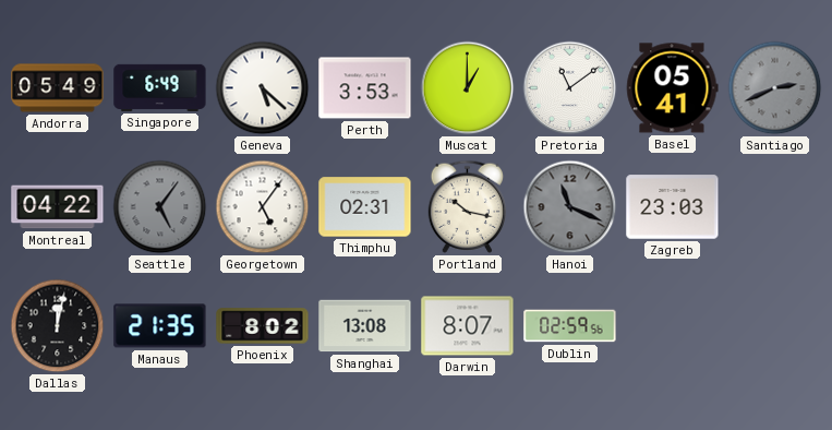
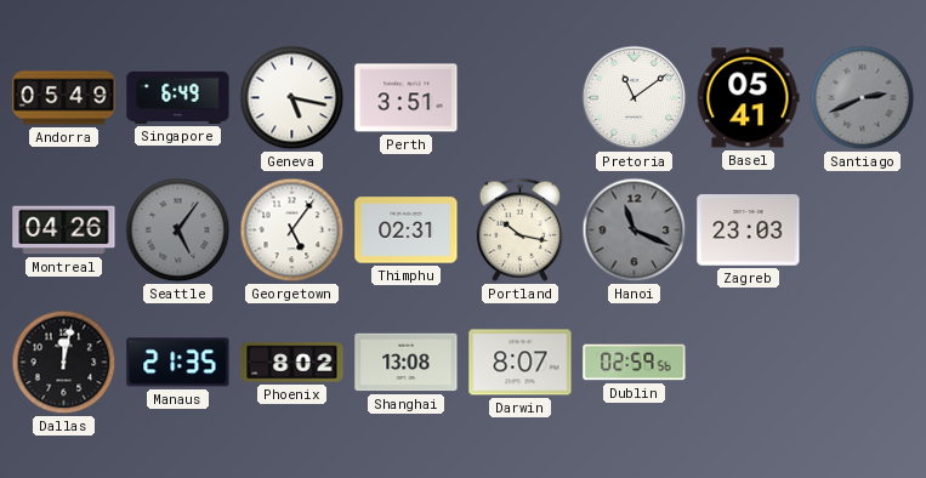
Geneva: 5:22 -> 5:17 (292, 98)
Perth: 3:53 -> 3:51 (407, 98)
Muscat: 1:00 -> none (468, 88)
Montreal: 04:22 -> 04:26 (64, 231)
